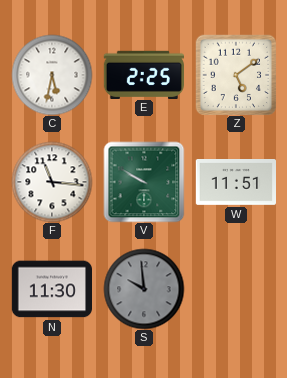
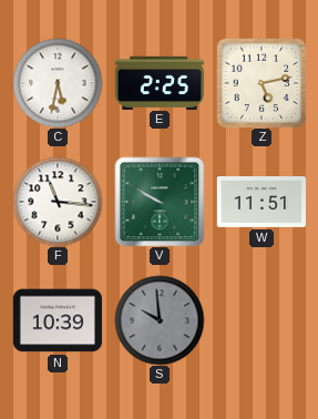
Z: 5:09 -> 5:13 (261, 83)
N: 11:30 -> 10:39 (57, 320)
